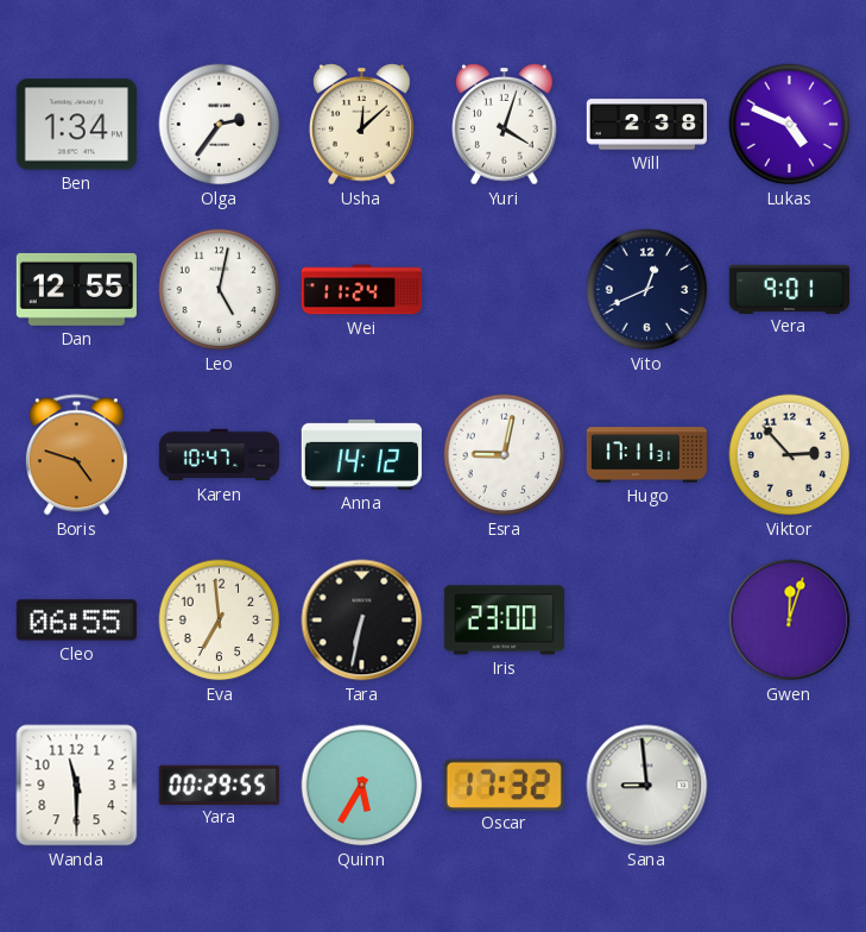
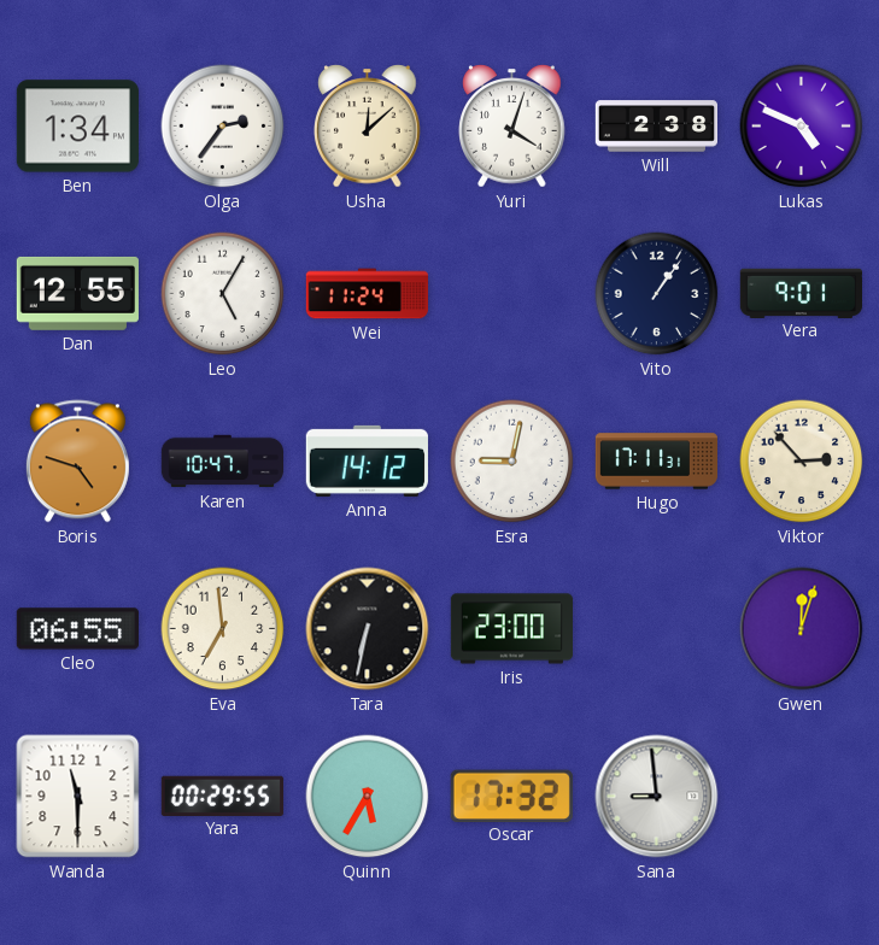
Leo: 5:02 -> 5:05 (223, 294)
Vito: 12:41 -> 1:06 (657, 294)
